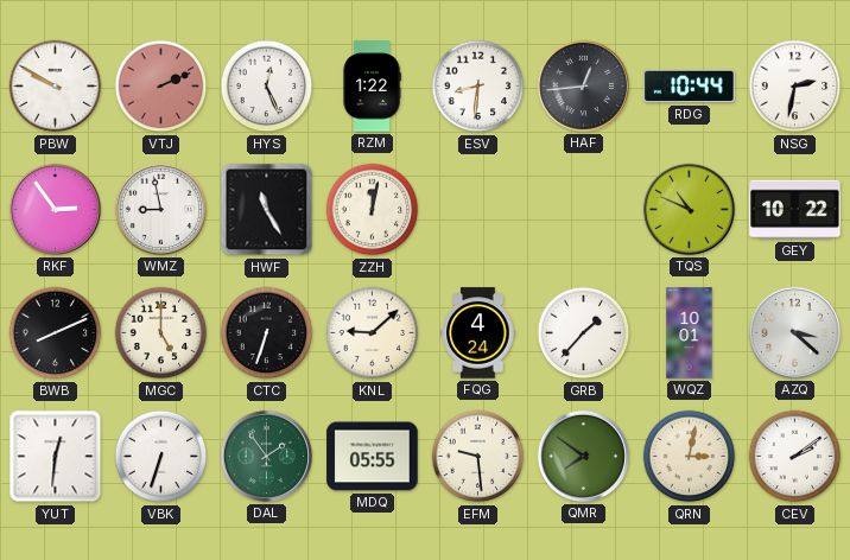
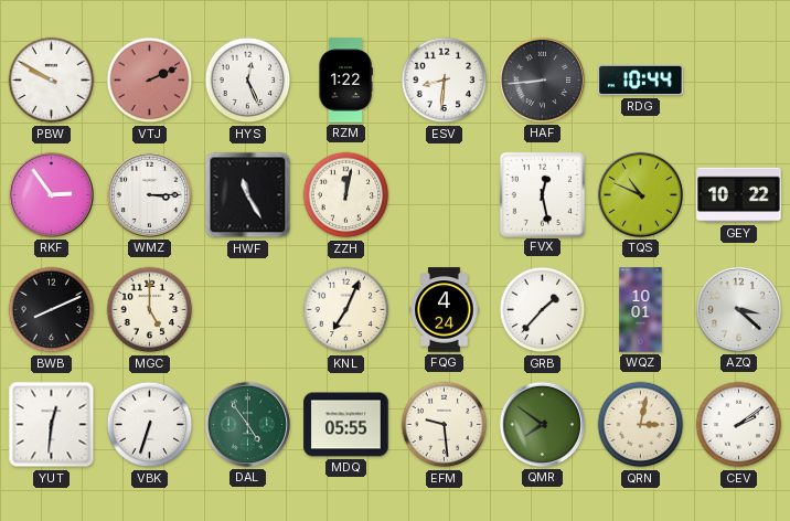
HAF: 12:44 -> 8:44 (542, 79)
NSG: 2:32 -> none (795, 87)
WMZ: 8:58 -> 3:15 (149, 194)
FVX: none -> 12:28 (542, 194)
CTC: 6:33 -> none (267, 333)
KNL: 9:08 -> 7:04 (346, 310)
DAL: 1:54 -> 4:54 (247, 424)
